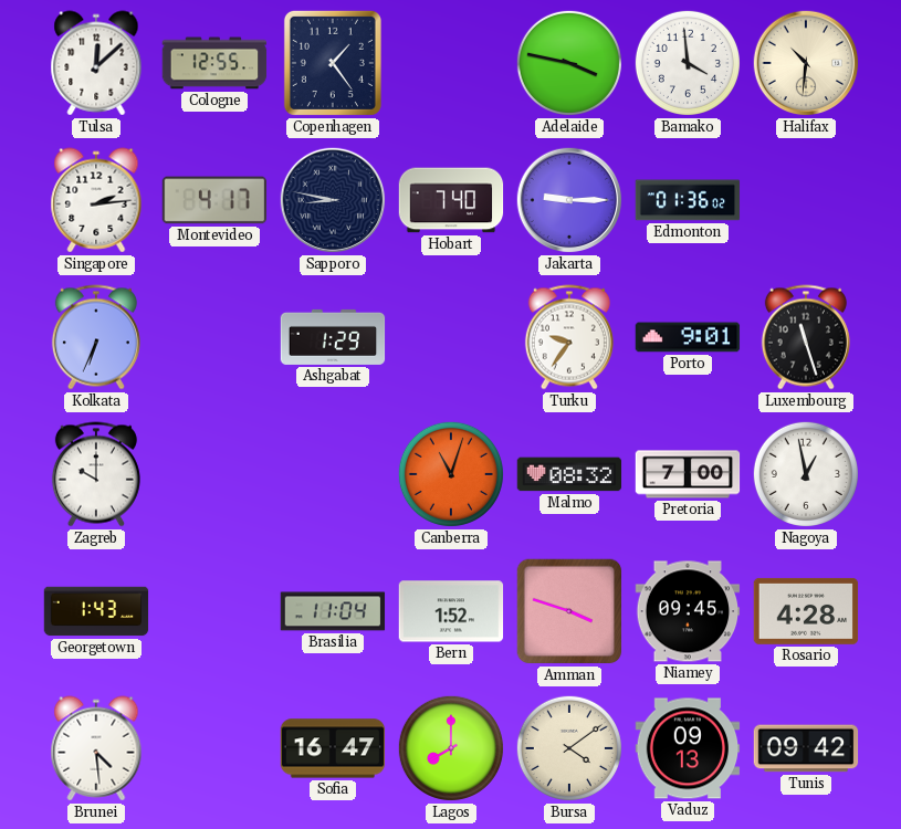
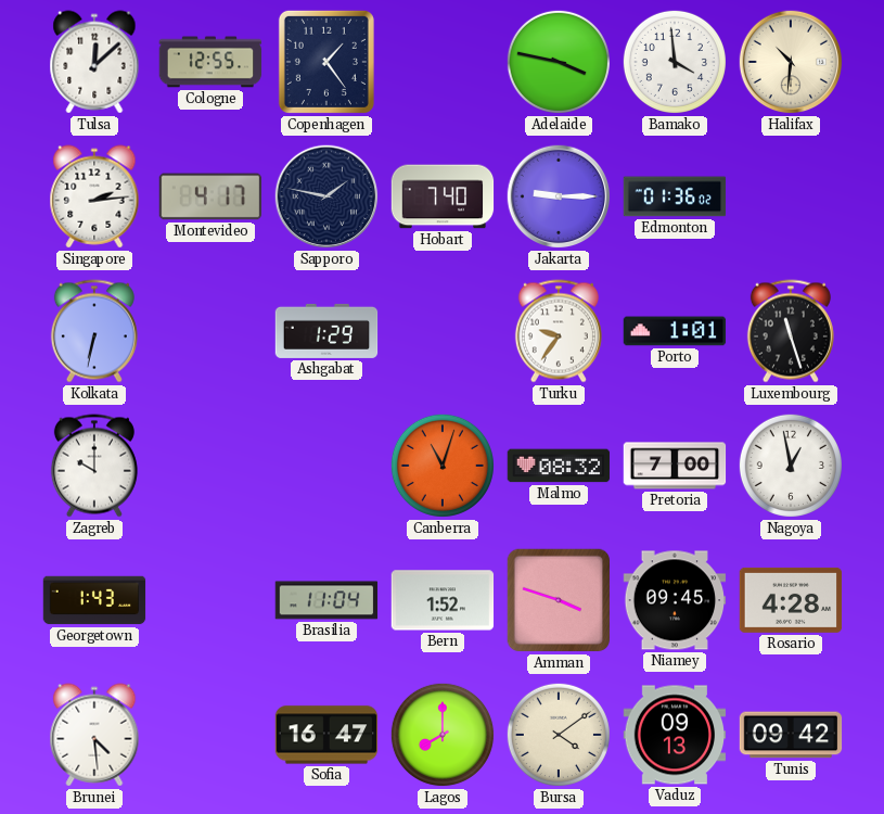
Sapporo: 8:47 -> 1:47 (326, 196)
Kolkata: 6:34 -> 6:32 (94, 331)
Porto: 9:01 -> 1:01 (675, 331)
